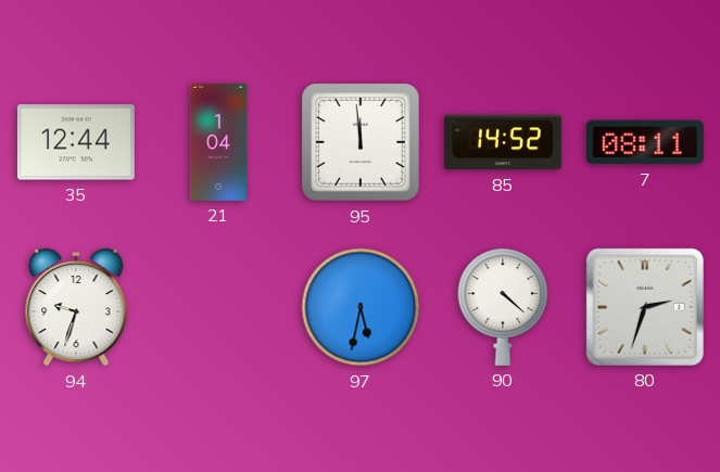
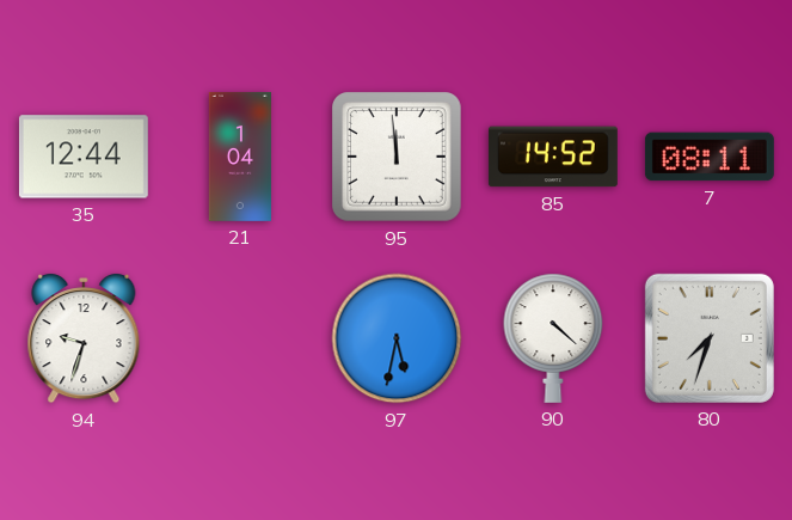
80: 2:33 -> 7:33 (710, 338)
